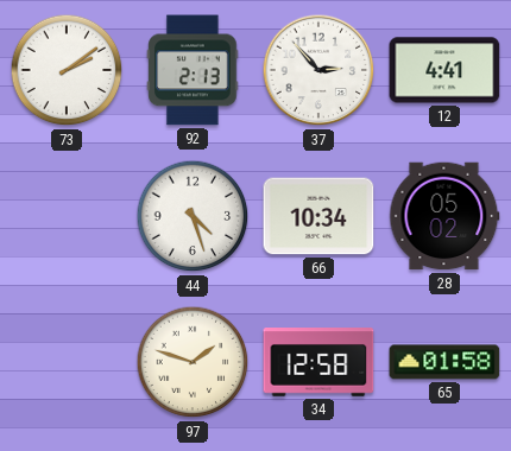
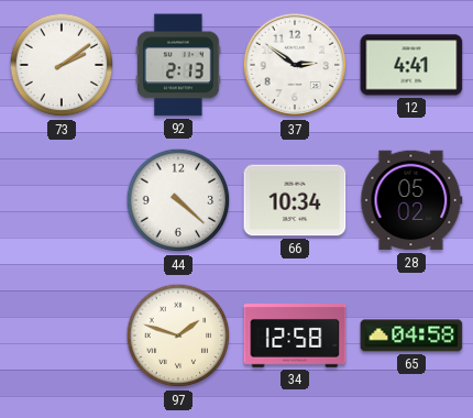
37: 2:53 -> 2:51 (295, 65)
44: 4:27 -> 4:22 (178, 200)
65: 01:58 -> 04:58 (411, 335)
